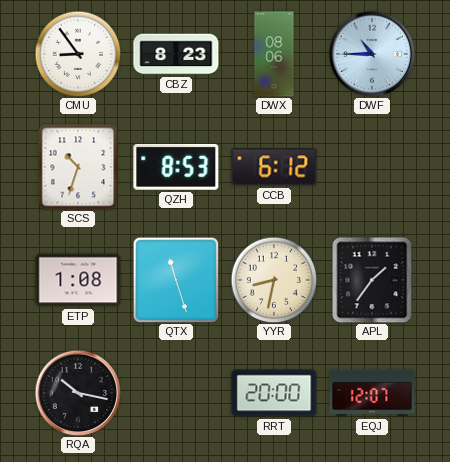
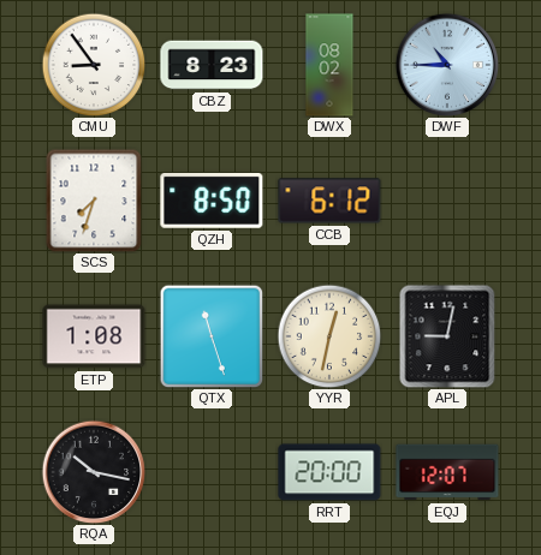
DWX: 08:06 -> 08:02 (329, 65)
SCS: 10:33 -> 7:33 (94, 201)
QZH: 8:53 -> 8:50 (212, 201)
YYR: 8:32 -> 12:32 (329, 336)
APL: 1:36 -> 9:02 (447, 336)
